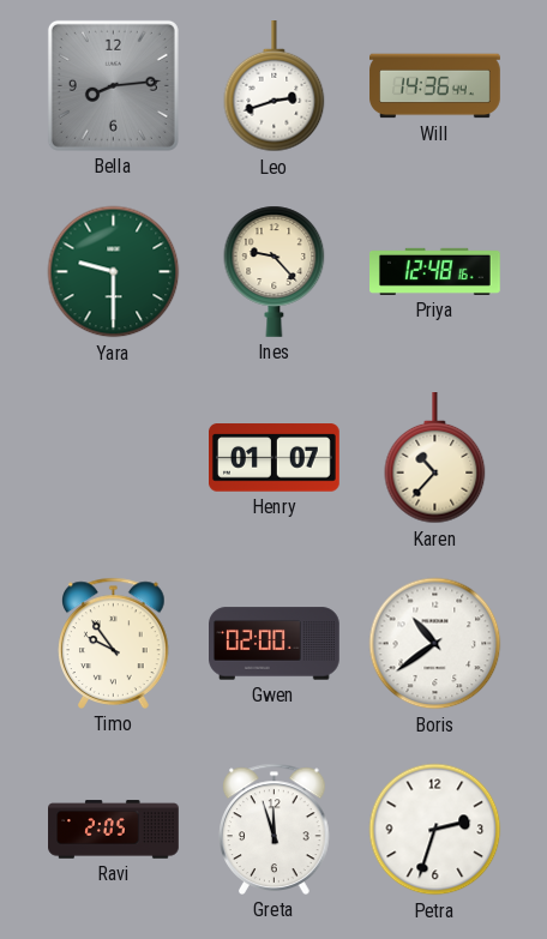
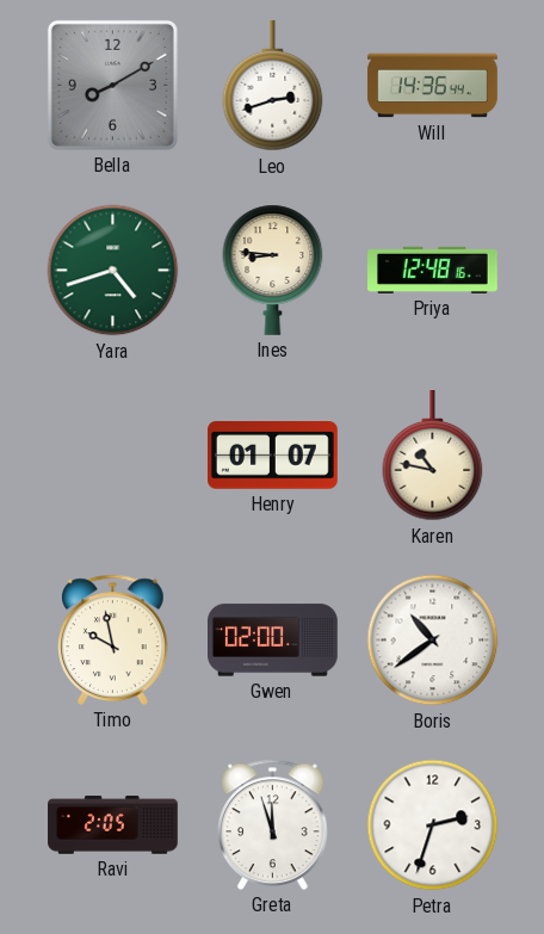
Bella: 8:14 -> 8:10 (112, 85)
Yara: 9:30 -> 4:42 (113, 271)
Ines: 9:23 -> 8:46 (273, 270)
Karen: 10:37 -> 10:47 (433, 457)
Timo: 9:54 -> 9:58 (113, 639)
